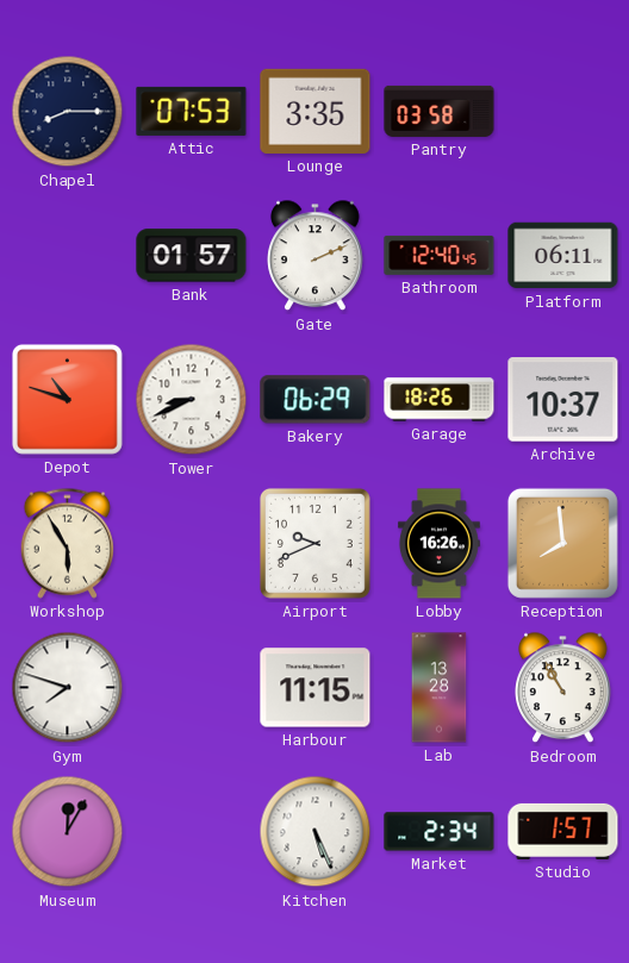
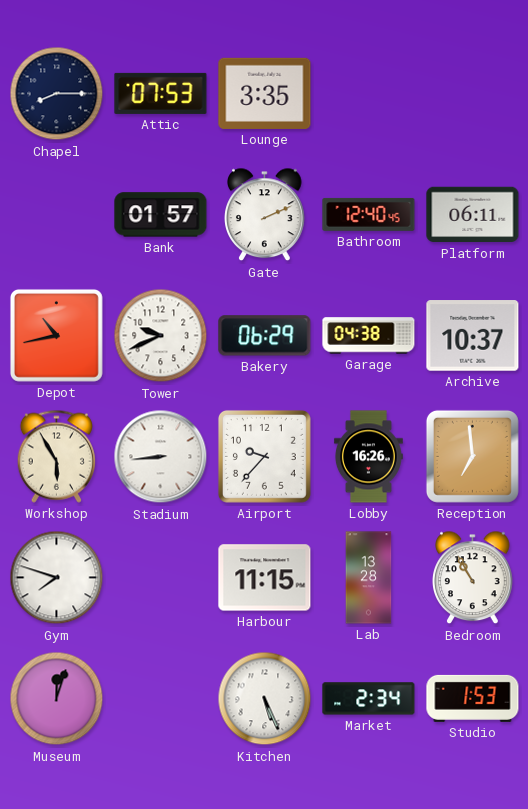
Pantry: 03:58 -> none (440, 111)
Depot: 10:48 -> 10:43 (56, 335)
Tower: 8:41 -> 9:41 (161, 336)
Garage: 18:26 -> 04:38 (369, 336)
Stadium: none -> 8:44 (161, 457)
Airport: 9:41 -> 9:37 (264, 456)
Reception: 7:59 -> 6:59 (472, 456)
Museum: 12:05 -> 12:03 (57, 699)
Studio: 1:57 -> 1:53 (473, 698)
